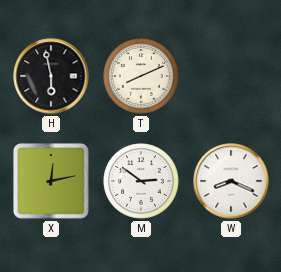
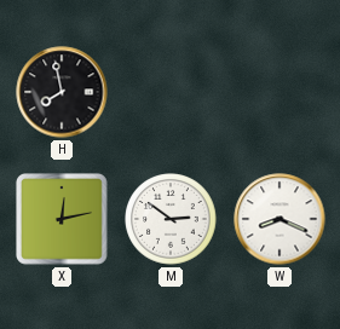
H: 5:58 -> 7:58 (62, 92)
T: 8:11 -> none (141, 76)
